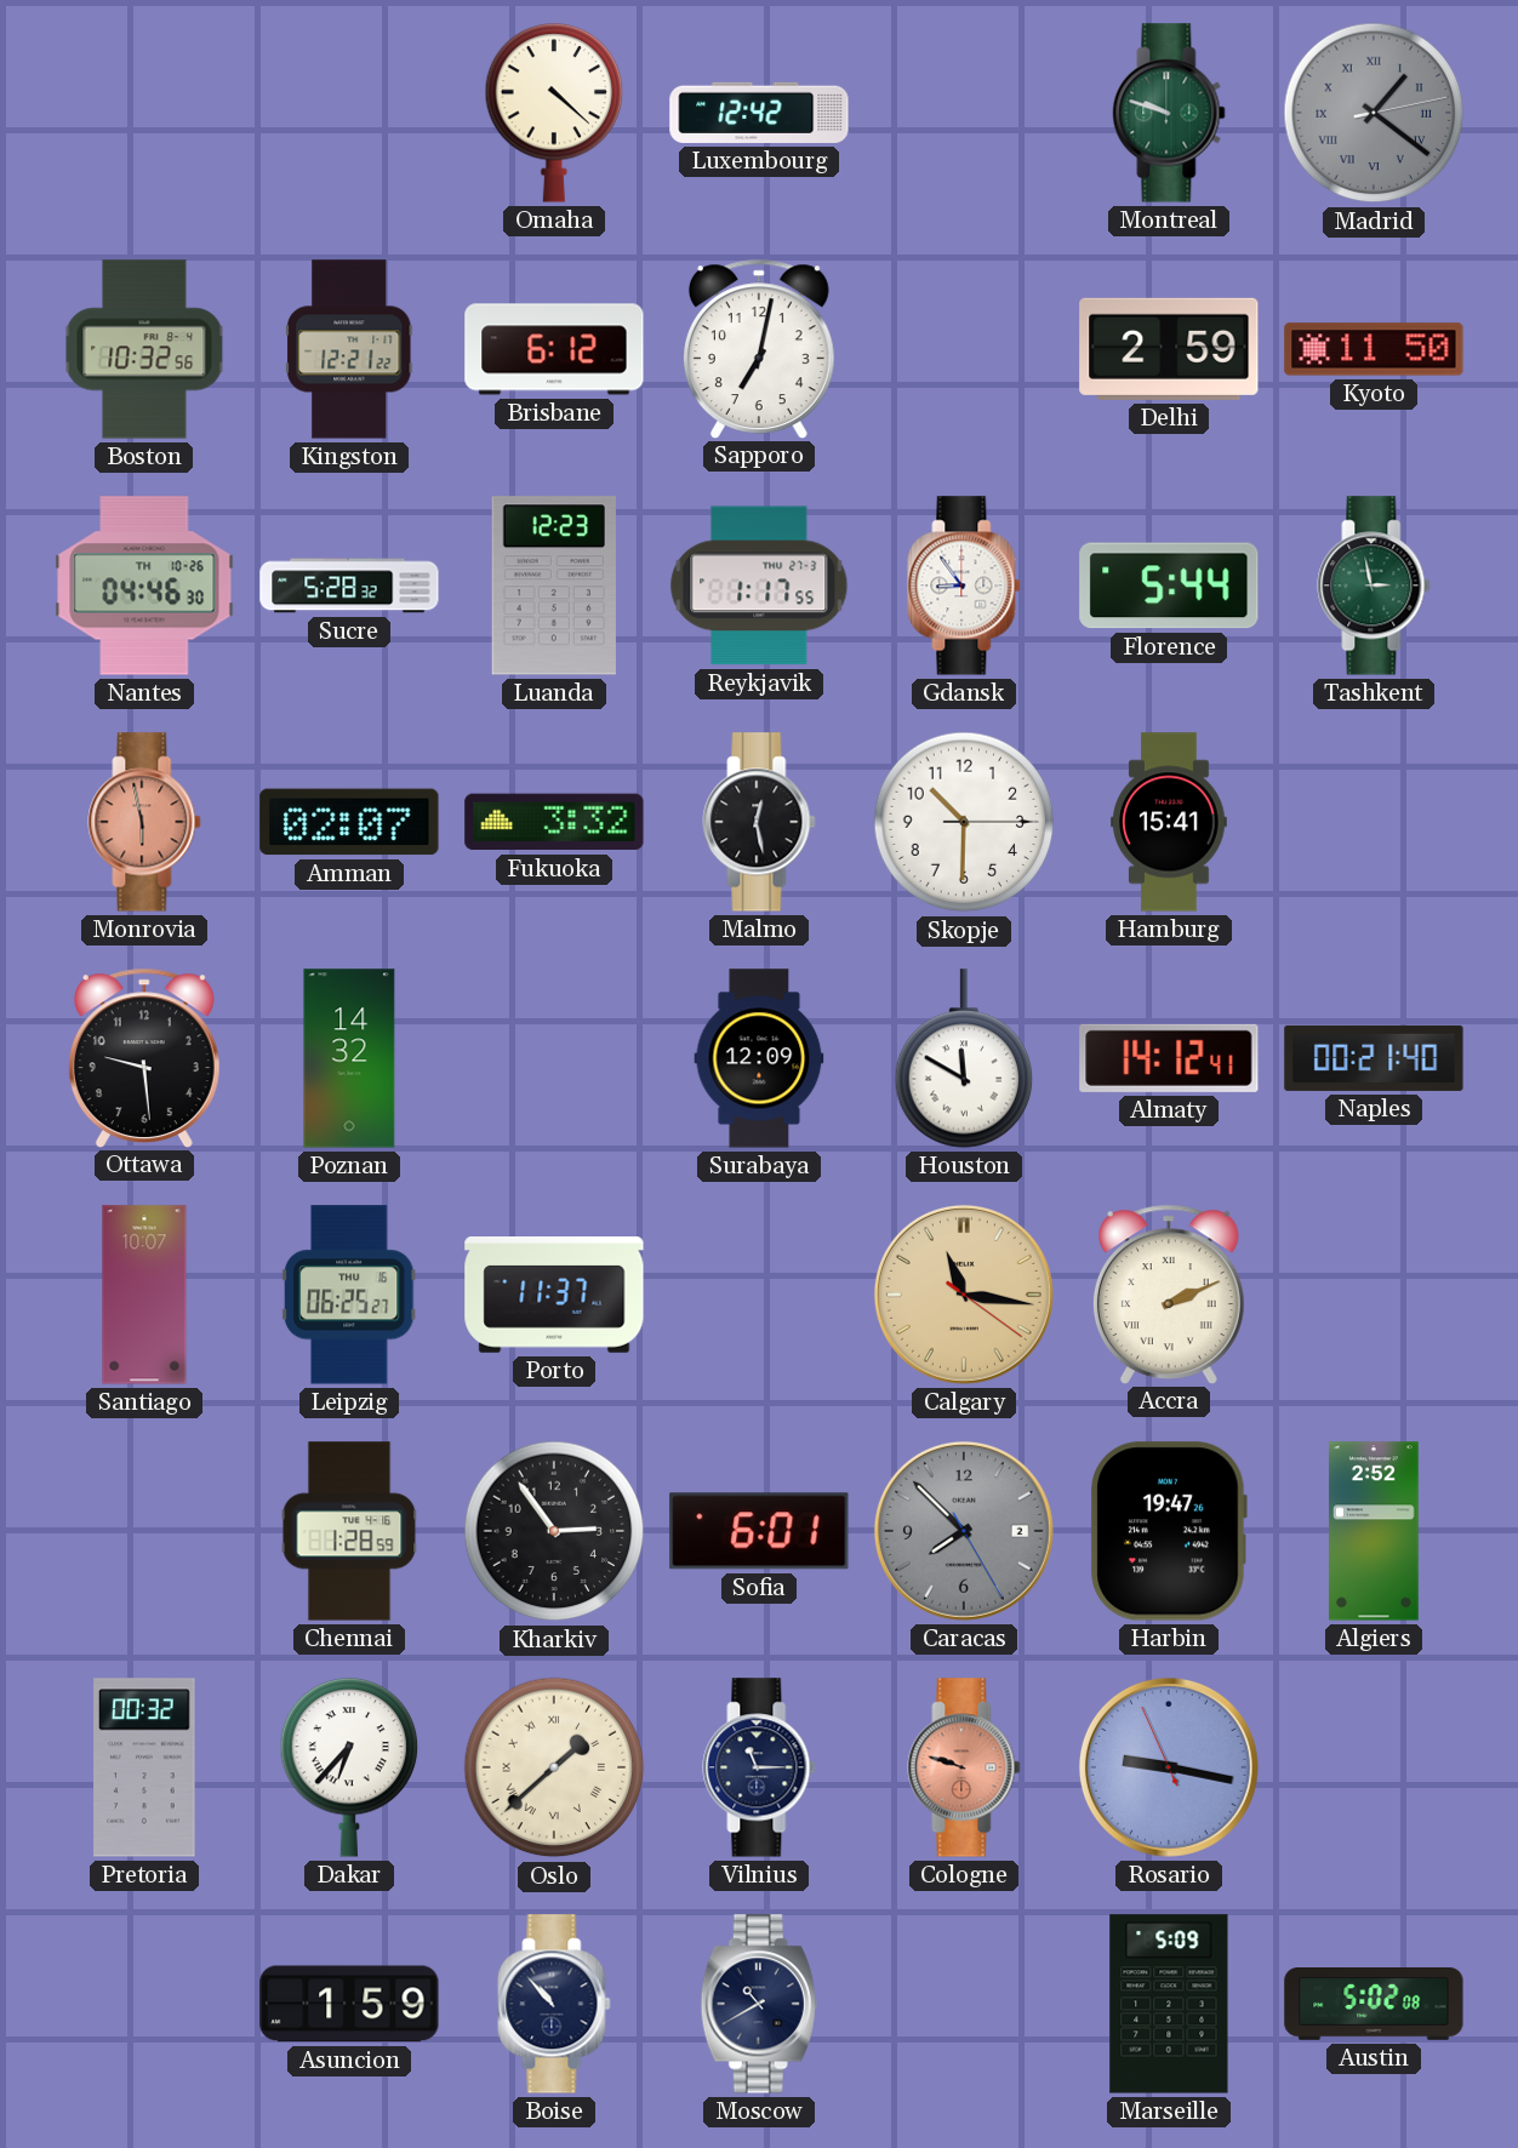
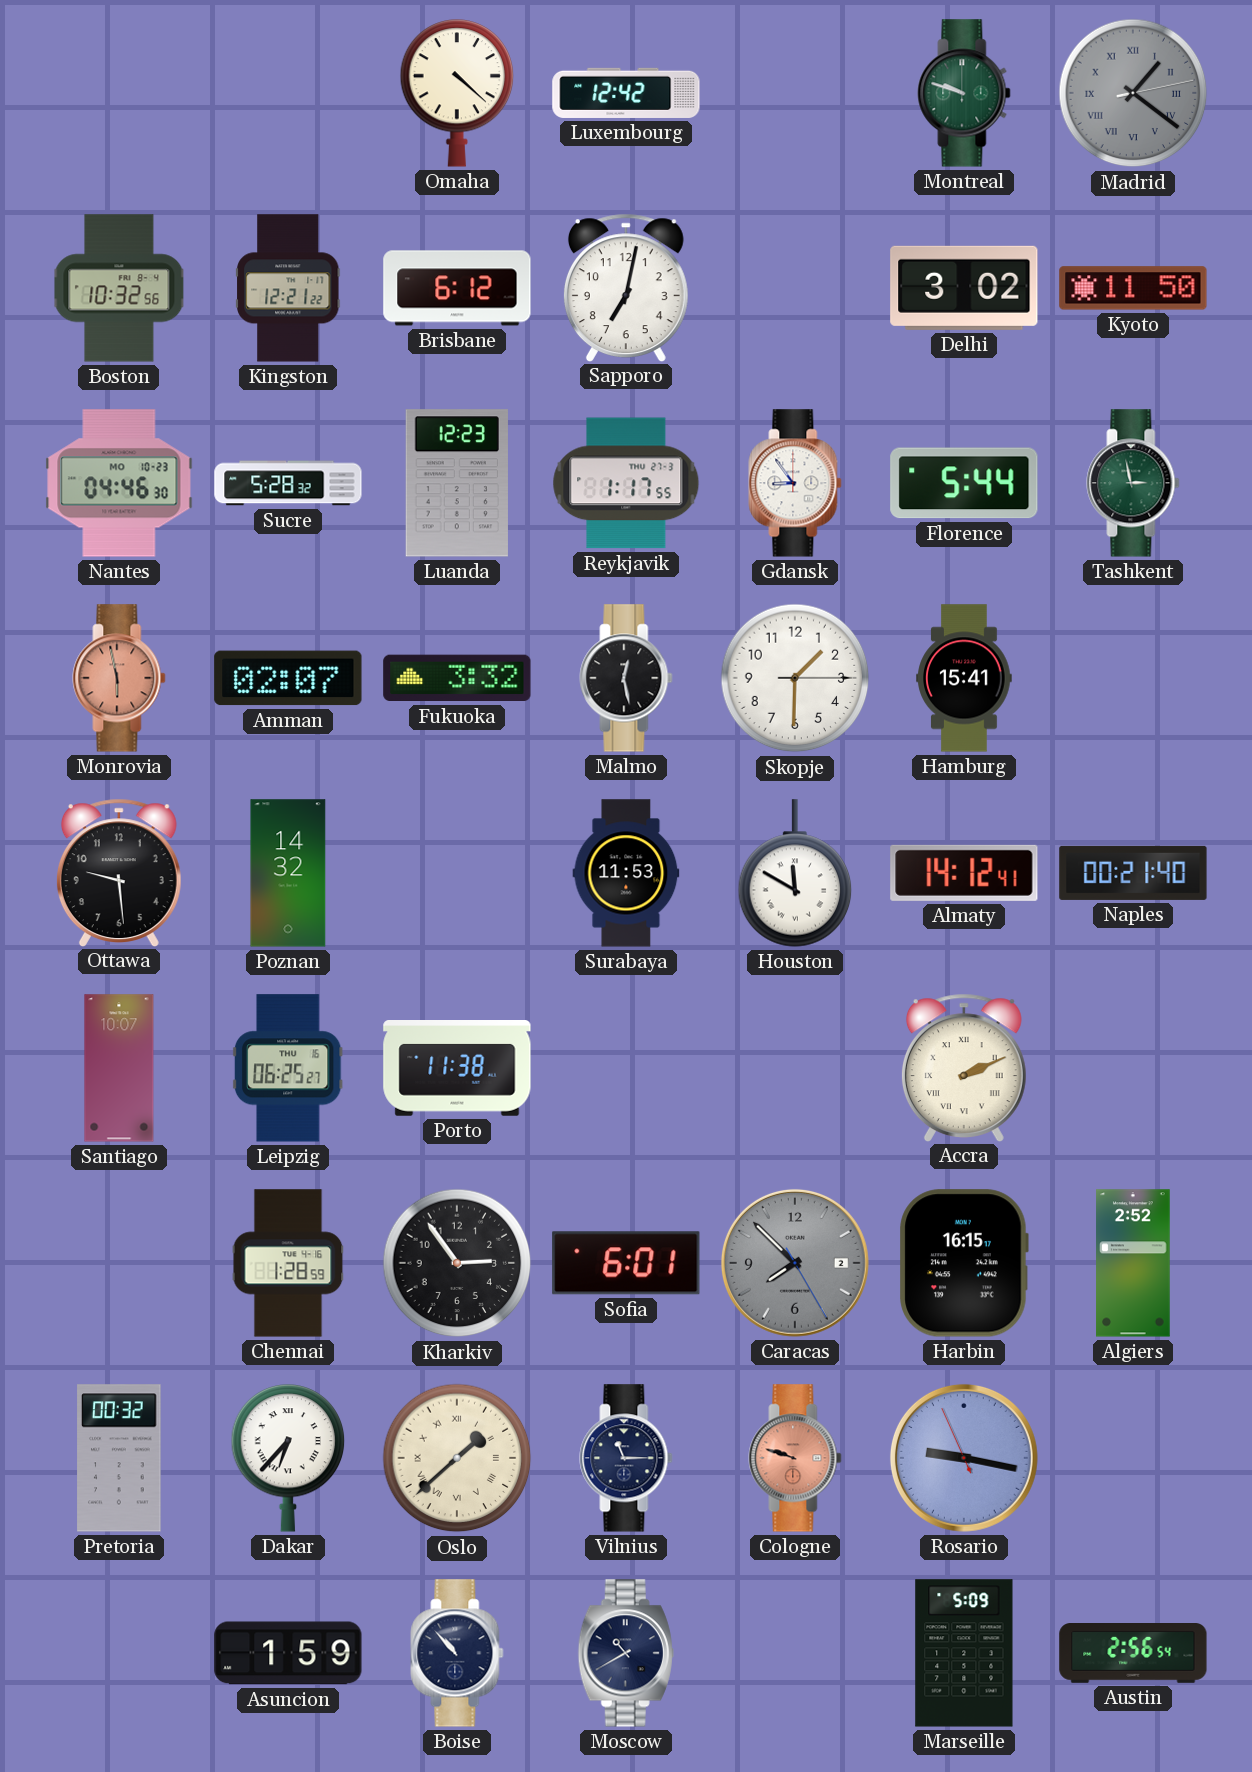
Delhi: 2:59 -> 3:02 (964, 288)
Nantes date: TH 10-26 -> MO 10-23 (119, 483)
Skopje: 10:30 -> 1:30 (795, 678)
Surabaya: 12:09 -> 11:53 (626, 873)
Porto: 11:37 -> 11:38 (457, 1068)
Calgary: 11:16 -> none (964, 1295)
Harbin: 19:47 -> 16:15 (964, 1263)
Austin: 5:02 -> 2:56 (1133, 1654)
